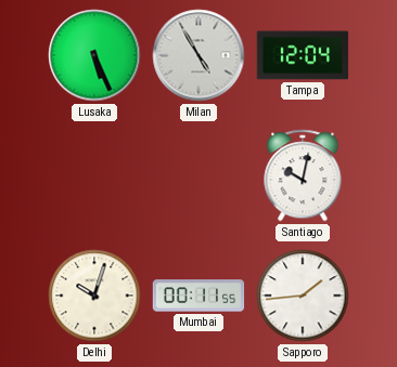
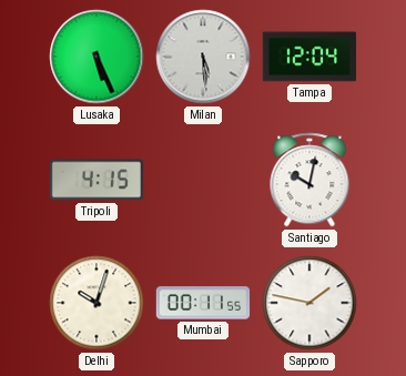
Milan: 4:55 -> 5:29 (203, 57)
Tripoli: none -> 4:15 (95, 180)
Sapporo: 1:44 -> 1:47 (309, 303)
